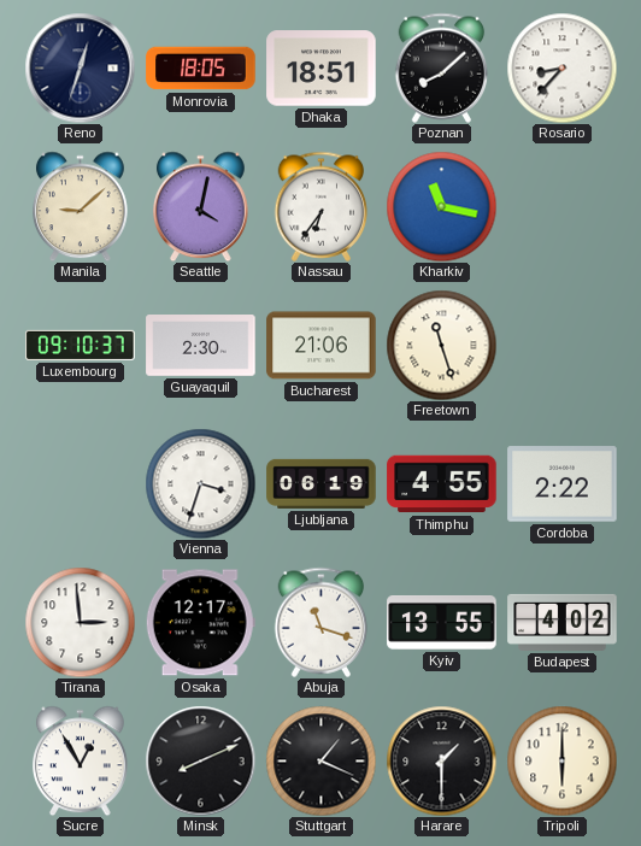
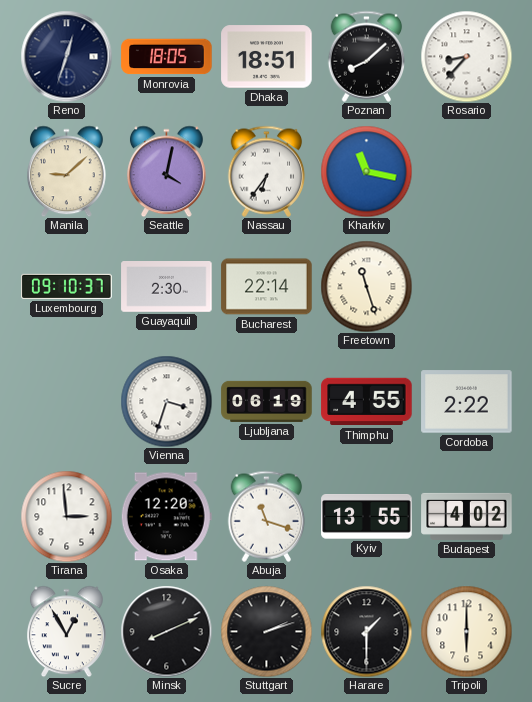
Bucharest: 21:06 -> 22:14 (267, 287)
Osaka: 12:17 -> 12:20 (166, 517)
Stuttgart: 1:19 -> 2:12 (266, 631)
